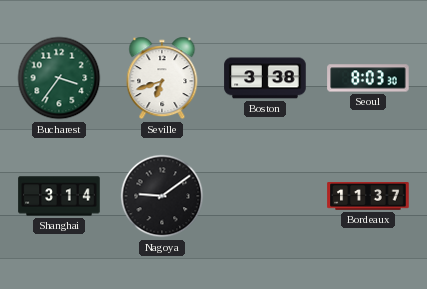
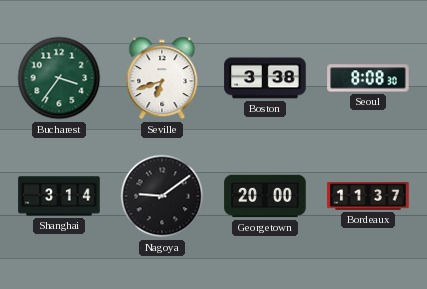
Seoul: 8:03 -> 8:08 (368, 78)
Georgetown: none -> 20:00 (265, 196)
